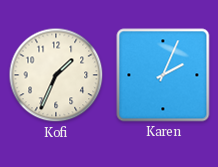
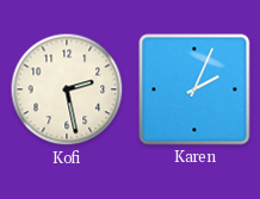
Kofi: 1:34 -> 2:28 (67, 89)
